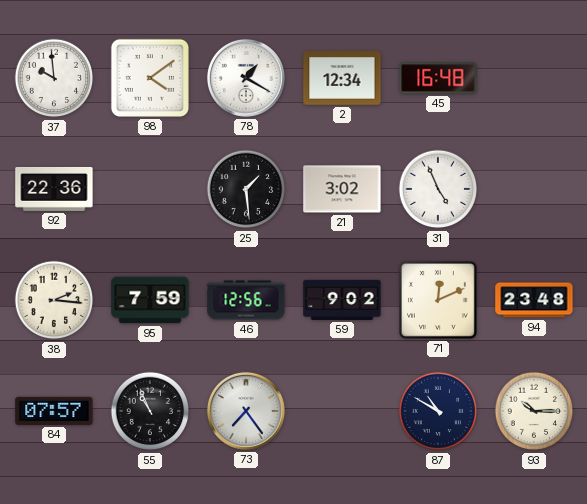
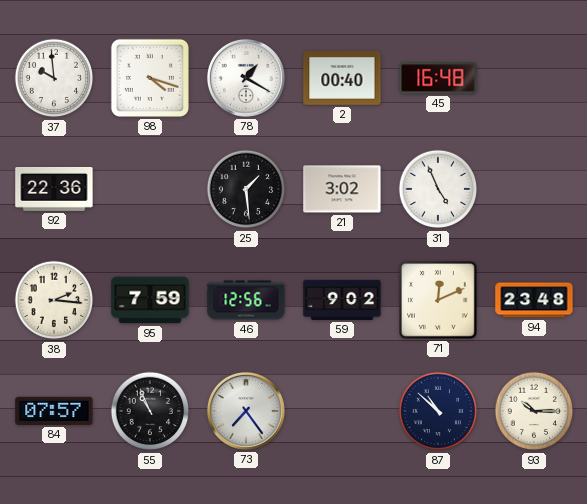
98: 4:09 -> 4:18 (150, 78)
2: 12:34 -> 00:40 (342, 78)
87: 10:50 -> 10:52 (438, 411)
